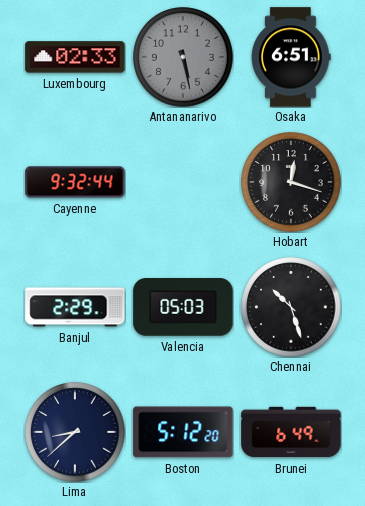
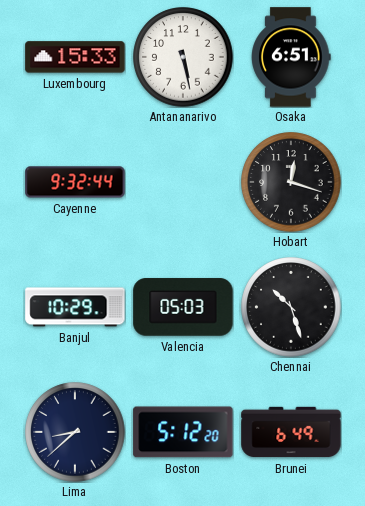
Luxembourg: 02:33 -> 15:33 (75, 57)
Antananarivo dial: grey -> white (183, 57)
Banjul: 2:29 -> 10:29 (75, 307)
